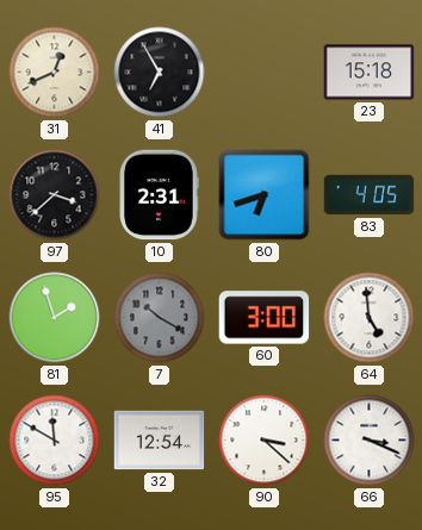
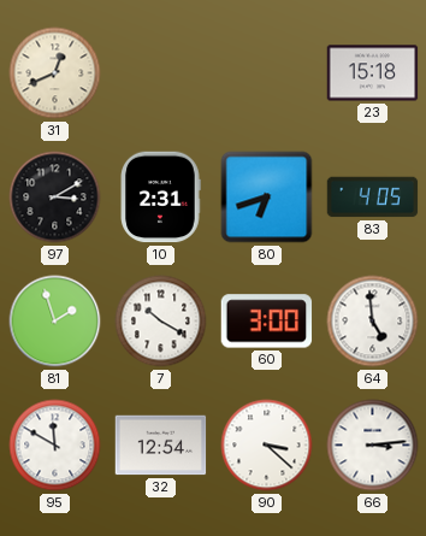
41: 6:55 -> none (160, 73)
97: 3:38 -> 3:10 (55, 198)
7 dial: grey -> white (161, 322)
66: 3:19 -> 3:14 (373, 446)
